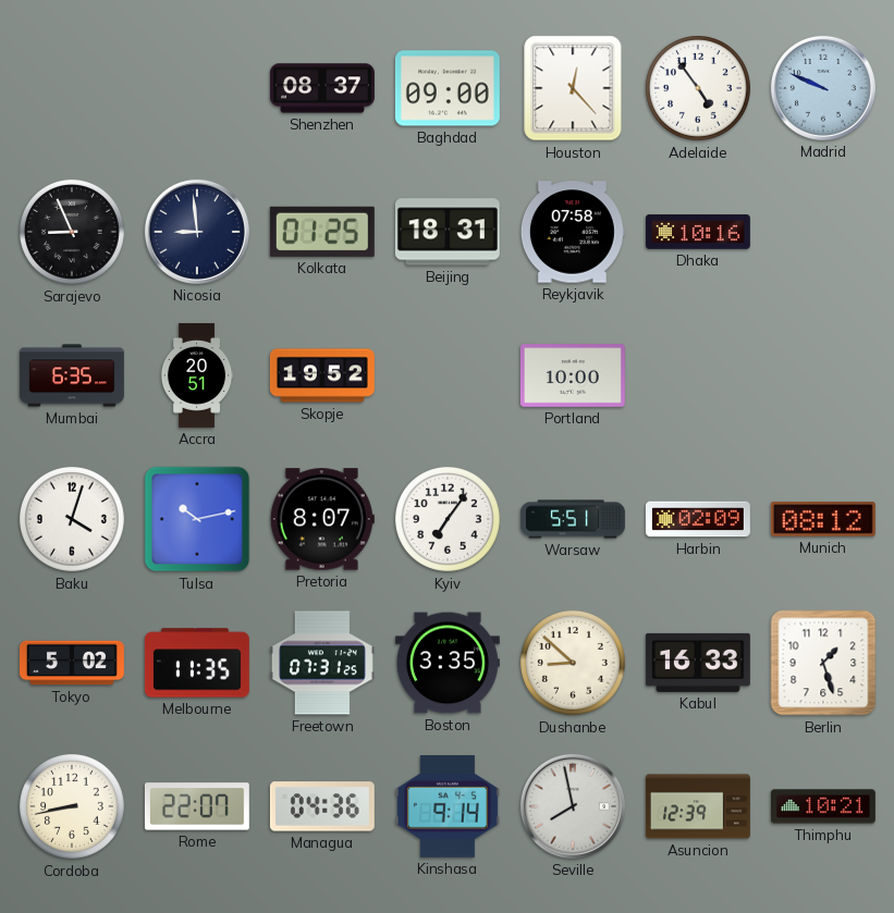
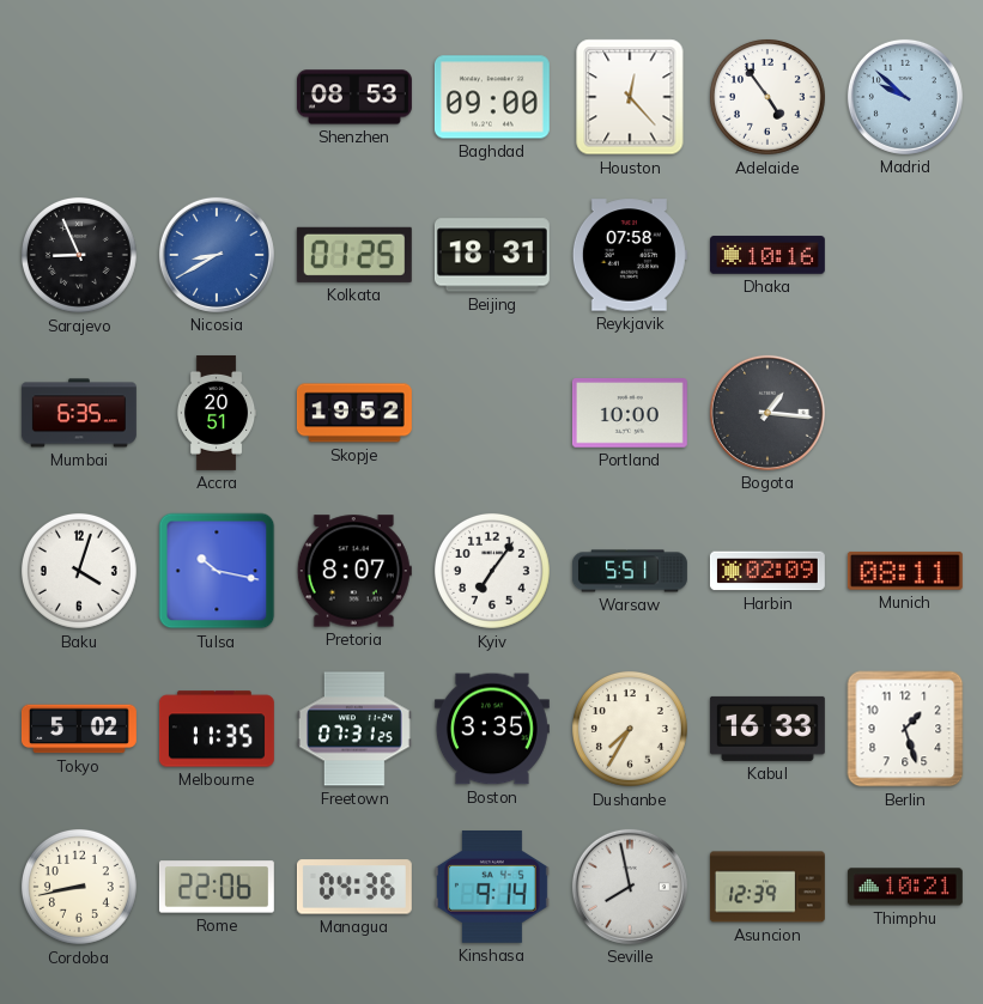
Shenzhen: 08:37 -> 08:53 (354, 97)
Madrid: 9:49 -> 9:52 (905, 97)
Nicosia: 8:59 -> 8:40 (217, 255)
Nicosia dial: navy -> blue (217, 255)
Bogota: none -> 1:16 (767, 413)
Tulsa: 10:13 -> 10:17 (217, 571)
Munich: 08:12 -> 08:11 (905, 571)
Dushanbe: 8:52 -> 7:35 (630, 729)
Rome: 22:07 -> 22:06 (217, 887)
